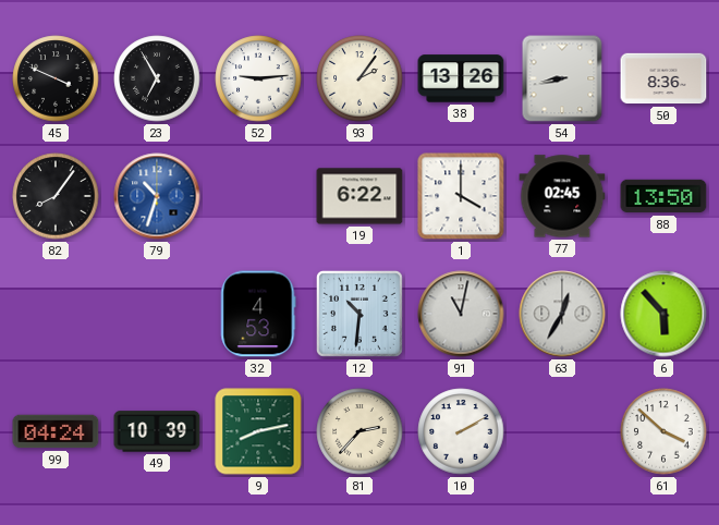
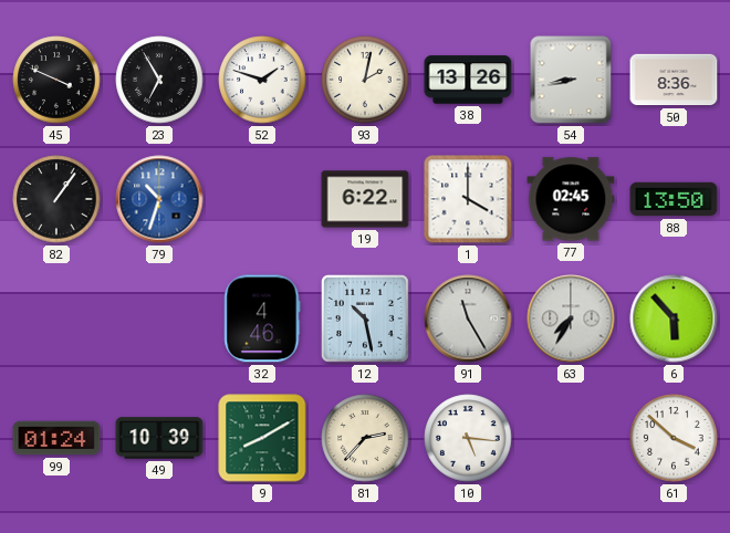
52: 9:14 -> 1:48 (262, 80)
93: 2:06 -> 2:02 (365, 80)
82: 8:06 -> 1:06 (56, 199)
32: 4:53 -> 4:46 (262, 318)
12: 10:31 -> 10:28 (366, 320)
91: 11:02 -> 11:25 (468, 318)
63: 12:35 -> 7:35 (571, 318)
99: 04:24 -> 01:24 (56, 438)
9: 8:13 -> 8:10 (262, 438)
10: 2:10 -> 5:16 (468, 438)
